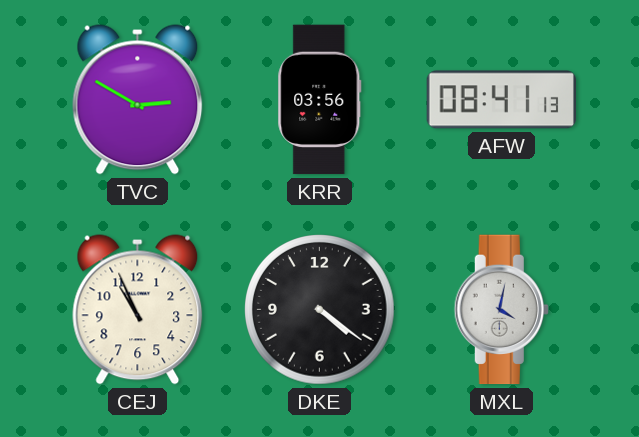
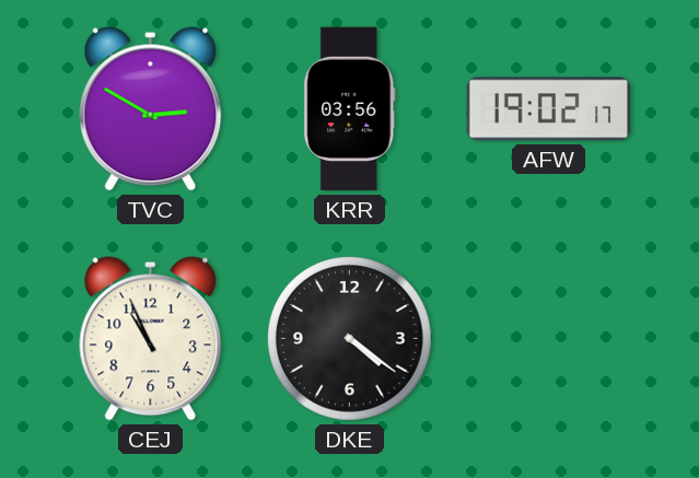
AFW: 08:41 -> 19:02 (549, 109)
MXL: 4:02 -> none (501, 310)
